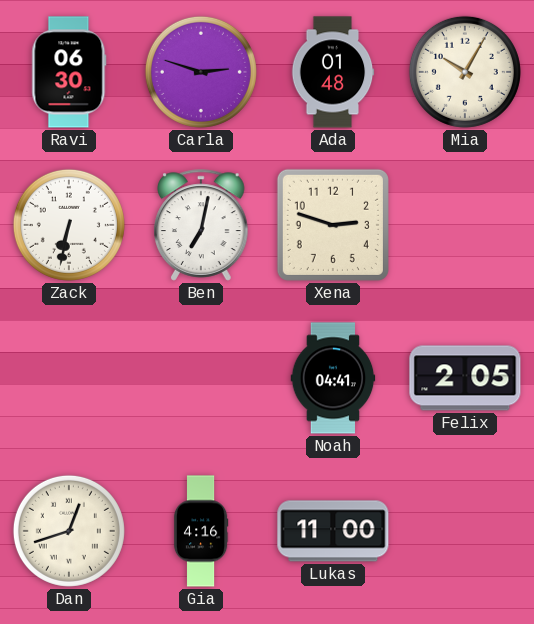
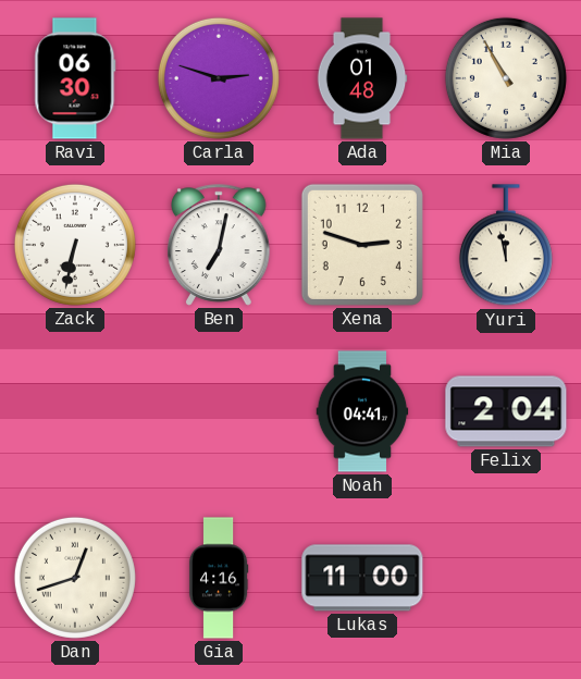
Mia: 10:05 -> 10:55 (506, 78)
Yuri: none -> 11:58 (506, 246)
Felix: 2:05 -> 2:04 (506, 411)
